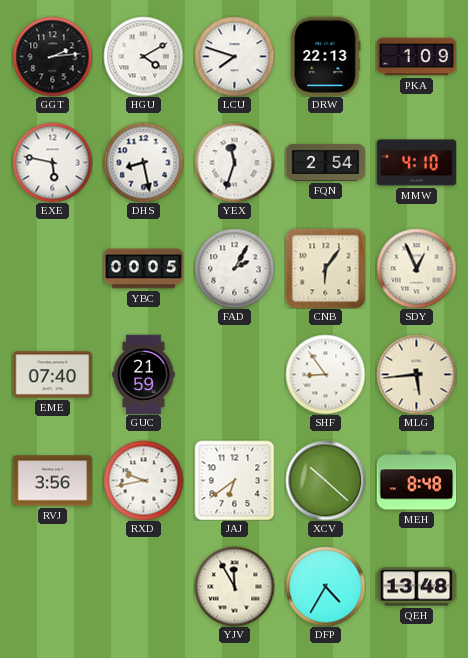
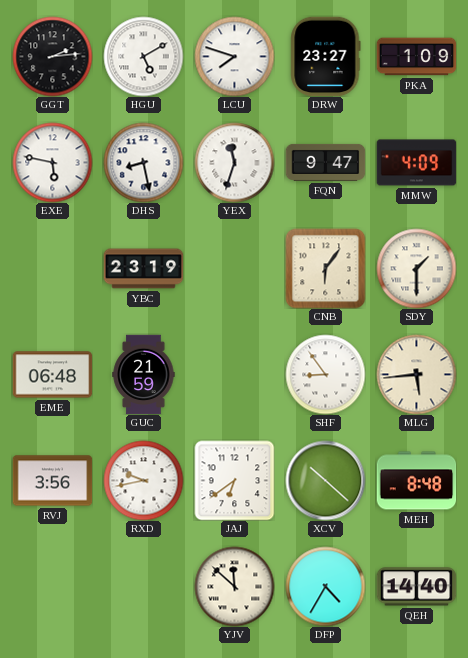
HGU: 4:10 -> 5:10 (143, 56)
DRW: 22:13 -> 23:27 (326, 56)
FQN: 2:54 -> 9:47 (325, 162)
MMW: 4:10 -> 4:09 (416, 163)
YBC: 00:05 -> 23:19 (143, 269)
FAD: 2:05 -> none (234, 268)
SDY: 12:56 -> 1:30 (416, 268)
EME: 07:40 -> 06:48 (52, 375)
YJV: 11:55 -> 11:52 (234, 586)
QEH: 13:48 -> 14:40 (416, 587)
